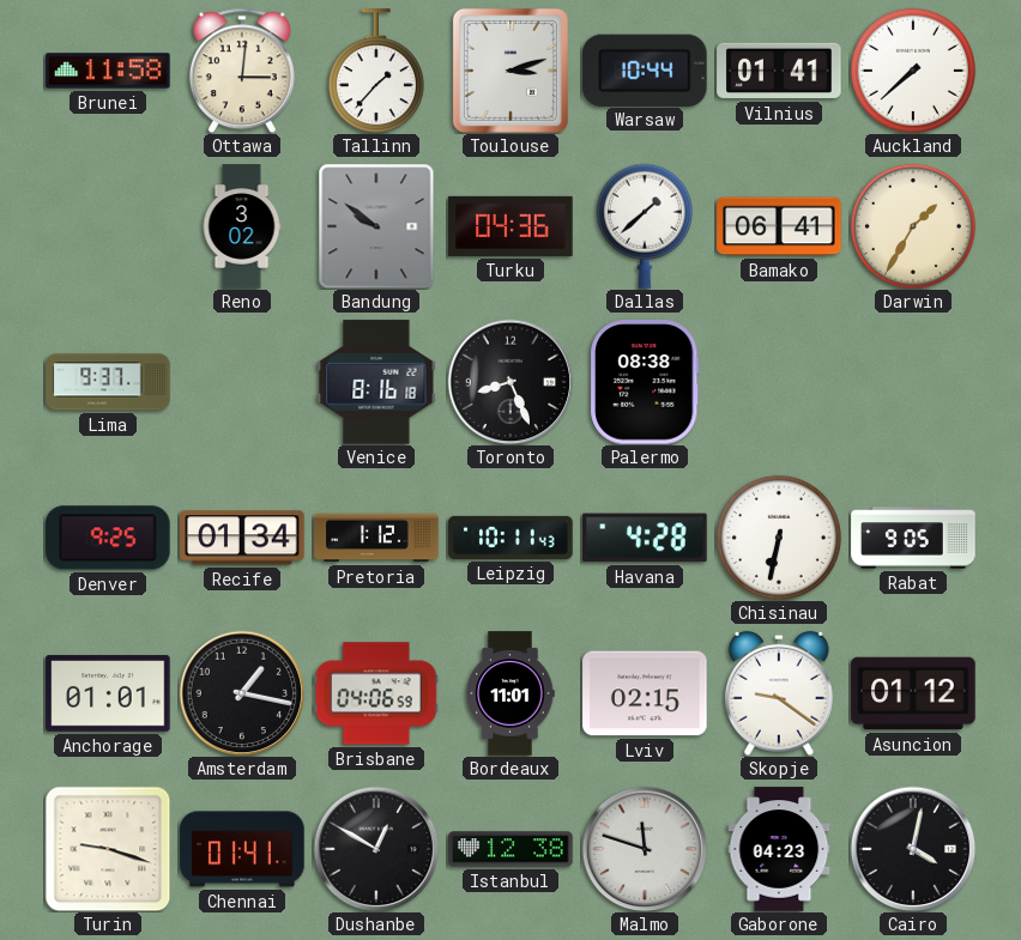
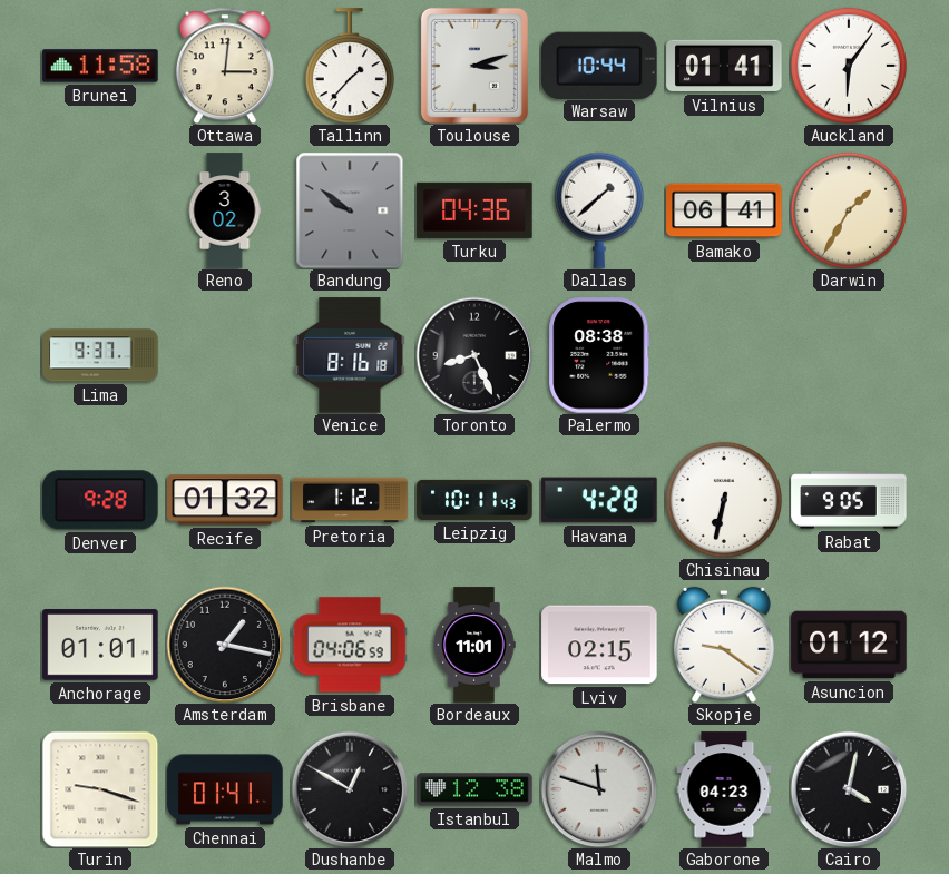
Auckland: 7:38 -> 6:06 (849, 66)
Denver: 9:25 -> 9:28 (100, 500)
Recife: 01:34 -> 01:32 (225, 500)
